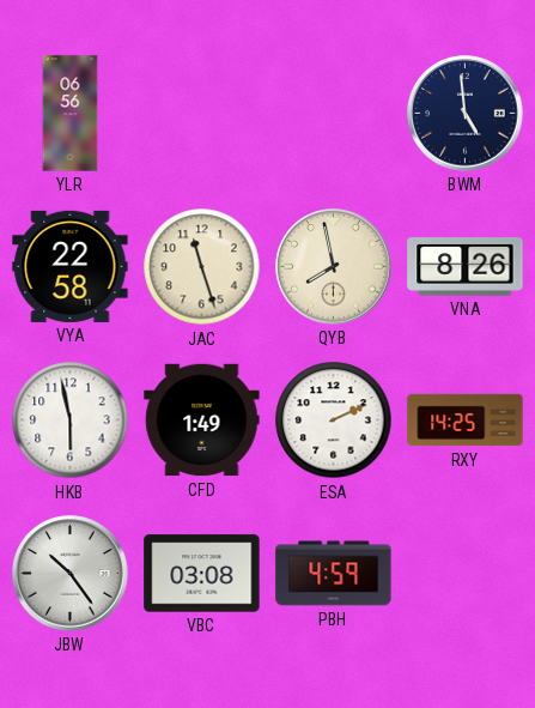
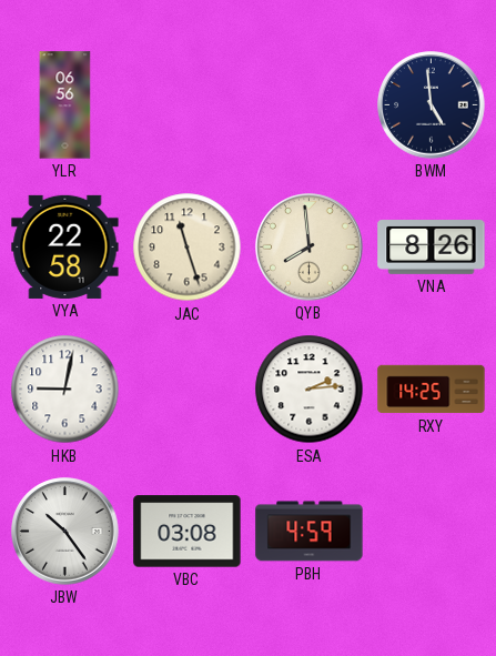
QYB: 7:58 -> 7:59 (310, 248)
HKB: 5:58 -> 9:02 (65, 390)
CFD: 1:49 -> none (202, 420)
ESA: 2:11 -> 2:14 (310, 390)
